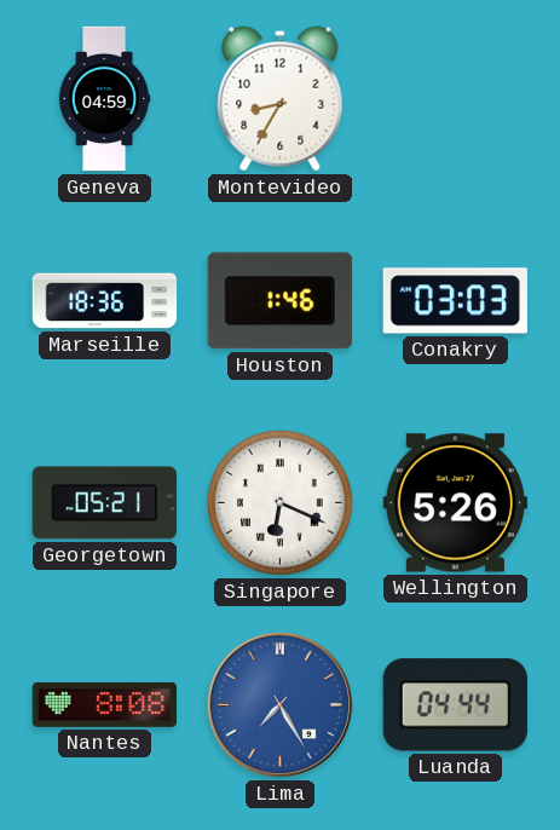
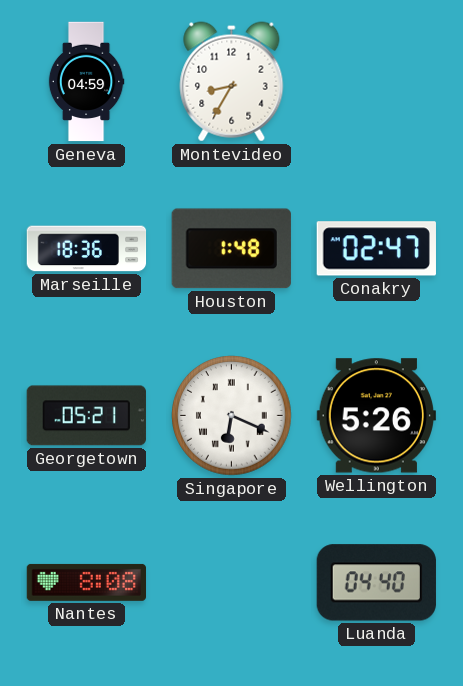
Houston: 1:46 -> 1:48 (231, 249)
Conakry: 03:03 -> 02:47 (376, 249)
Lima: 7:25 -> none (281, 705)
Luanda: 04:44 -> 04:40 (376, 583)
